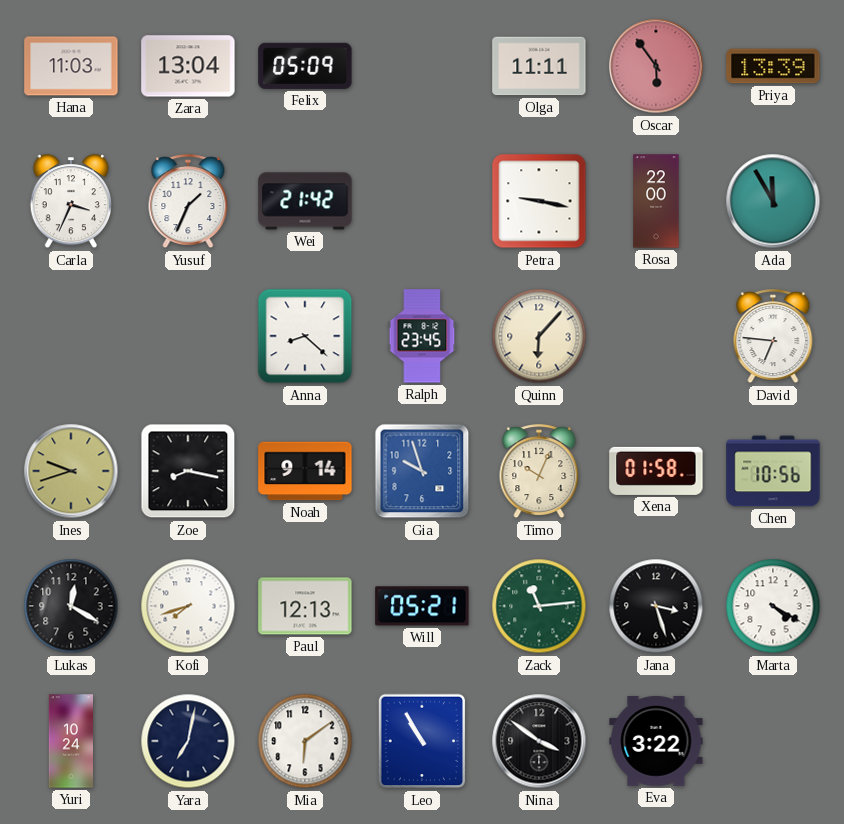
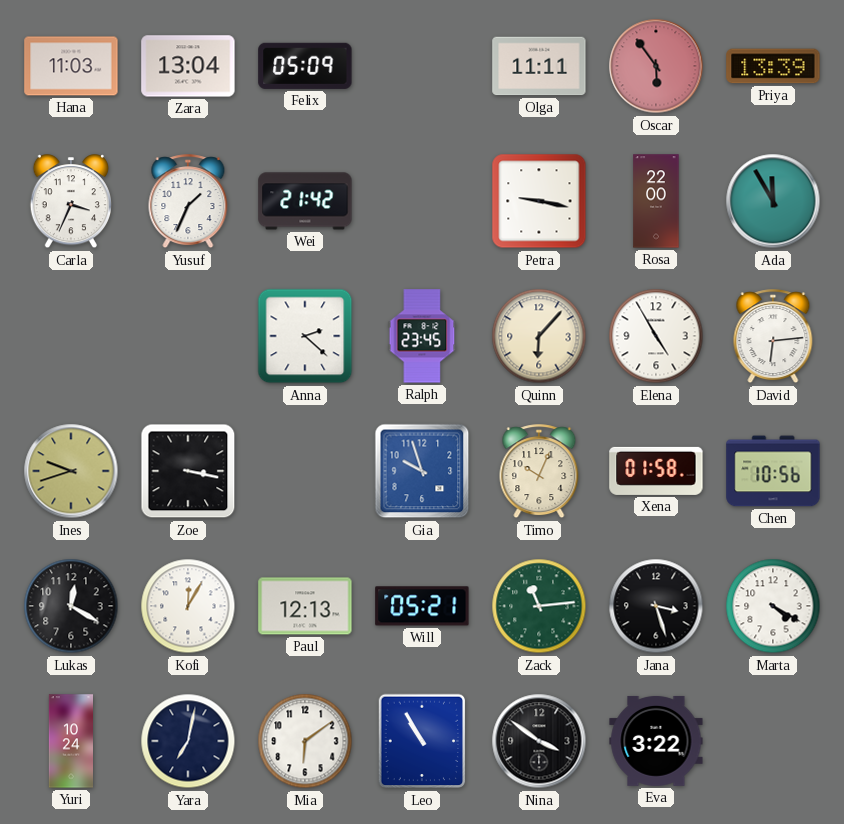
Anna: 8:22 -> 2:22 (305, 336)
Elena: none -> 4:55 (656, 336)
David: 6:46 -> 6:14 (773, 337)
Zoe: 8:17 -> 3:17 (188, 471)
Noah: 9:14 -> none (305, 471)
Kofi: 7:42 -> 12:05 (188, 606)
